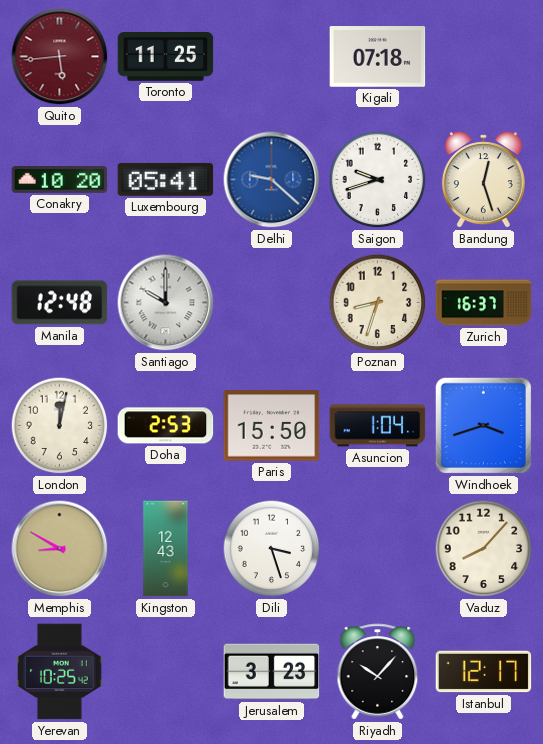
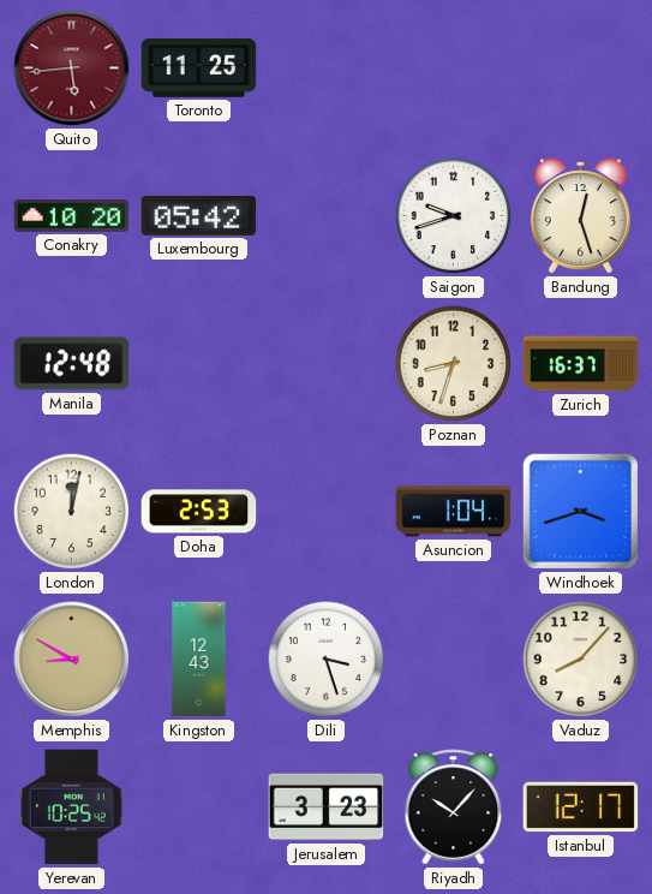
Kigali: 07:18 -> none (378, 57)
Luxembourg: 05:41 -> 05:42 (199, 215)
Delhi: 9:22 -> none (272, 180)
Santiago: 10:00 -> none (166, 303)
Paris: 15:50 -> none (272, 426)
